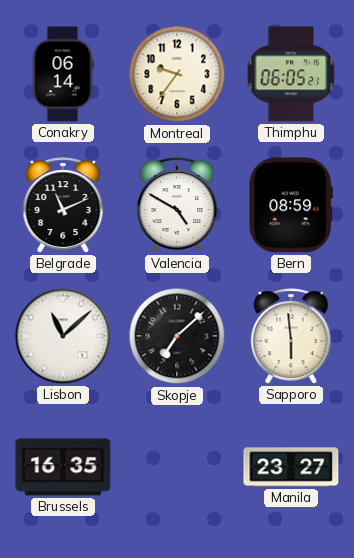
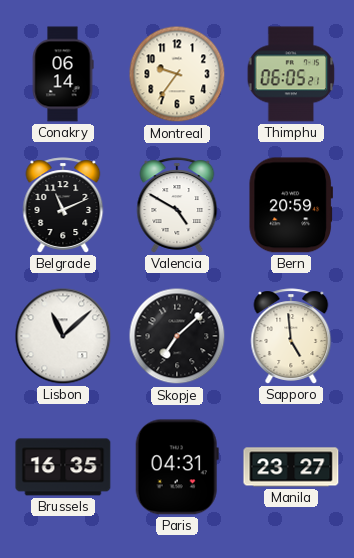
Bern: 08:59 -> 20:59 (290, 205)
Sapporo: 5:59 -> 4:59 (291, 336)
Paris: none -> 04:31 (177, 467)
